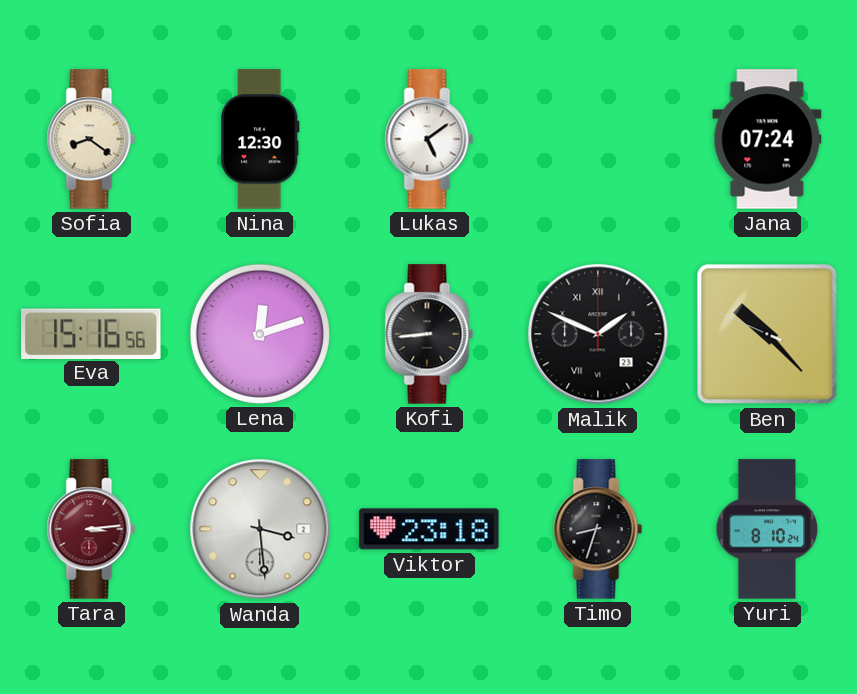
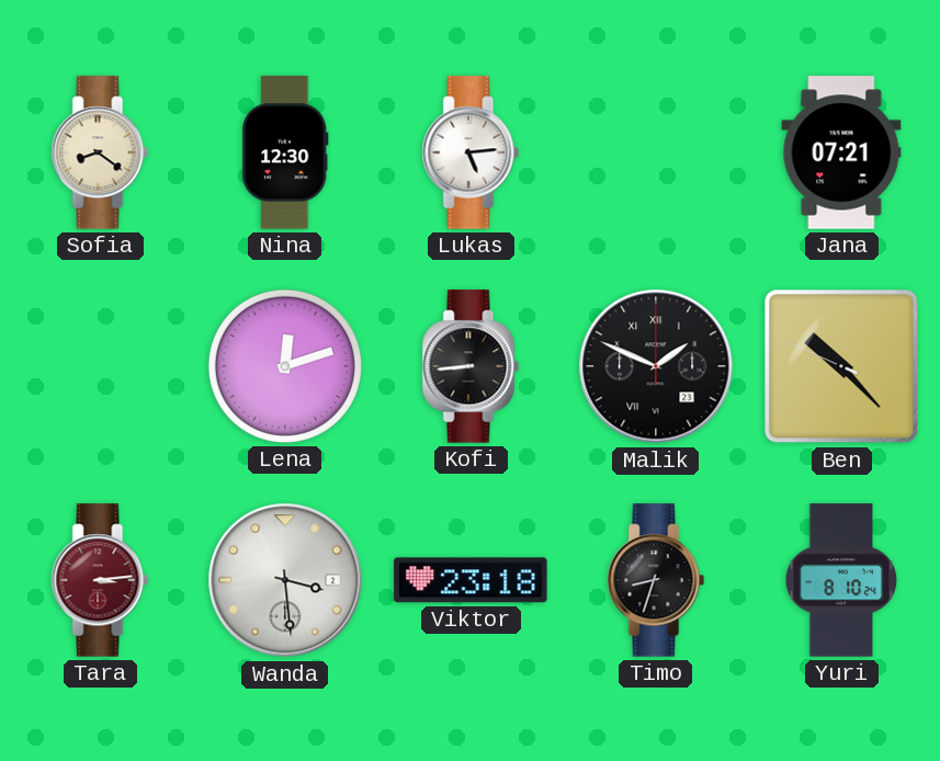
Lukas: 5:09 -> 5:14 (471, 152)
Jana: 07:24 -> 07:21 (841, 152)
Eva: 15:16 -> none (91, 333)
